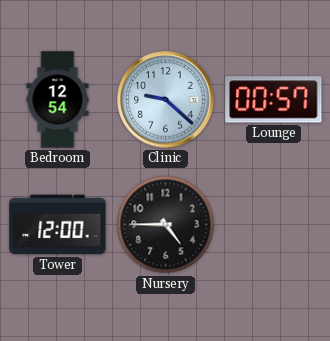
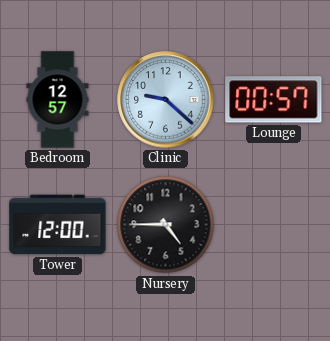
Bedroom: 12:54 -> 12:57 (58, 100)
